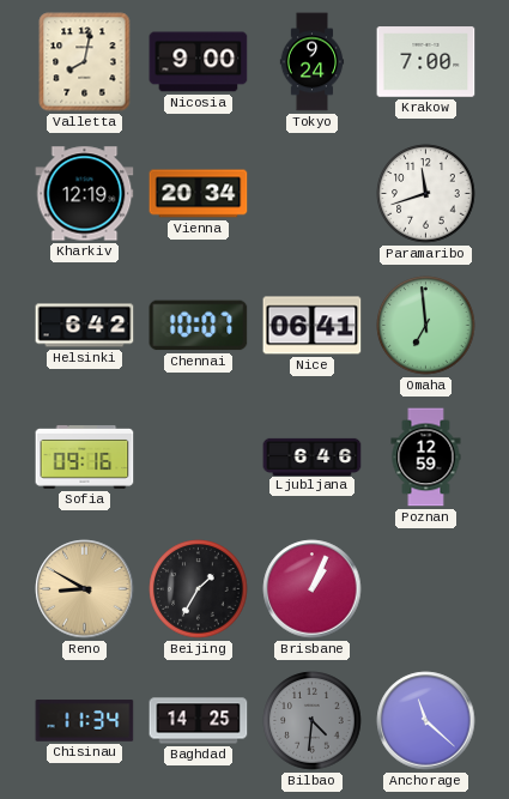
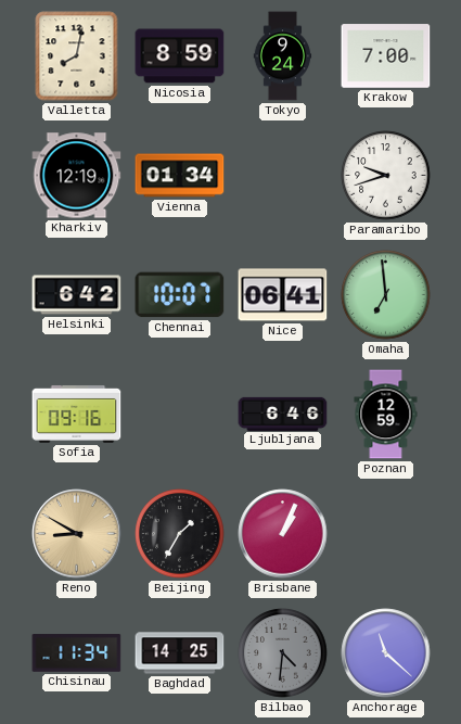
Nicosia: 9:00 -> 8:59 (180, 56)
Vienna: 20:34 -> 01:34 (180, 176)
Paramaribo: 11:42 -> 9:42 (386, 176)
